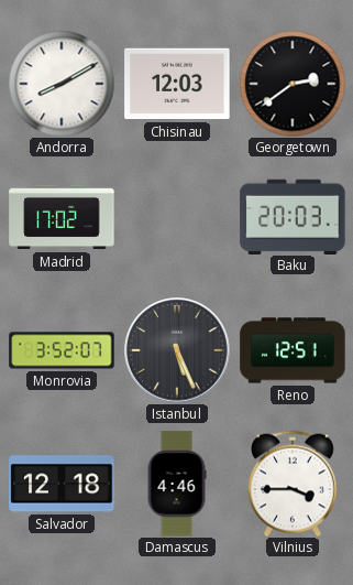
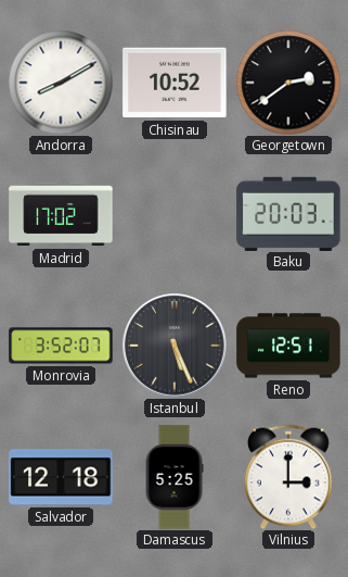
Chisinau: 12:03 -> 10:52 (175, 83)
Damascus: 4:46 -> 5:25 (175, 477)
Vilnius: 3:45 -> 3:00 (289, 477)
